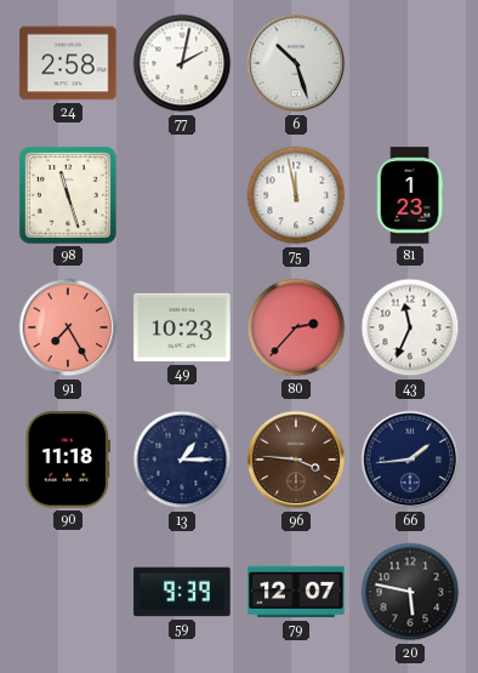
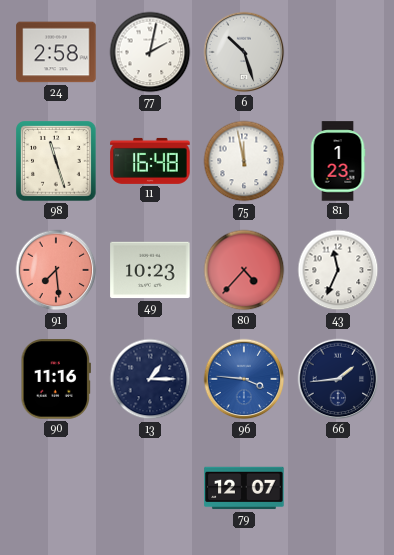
11: none -> 16:48 (150, 161)
91: 7:25 -> 7:29 (56, 270)
80: 2:37 -> 4:37 (244, 270)
90: 11:18 -> 11:16 (55, 379)
96 dial: brown -> blue (244, 379)
59: 9:39 -> none (182, 592)
20: 5:47 -> none (410, 592)
